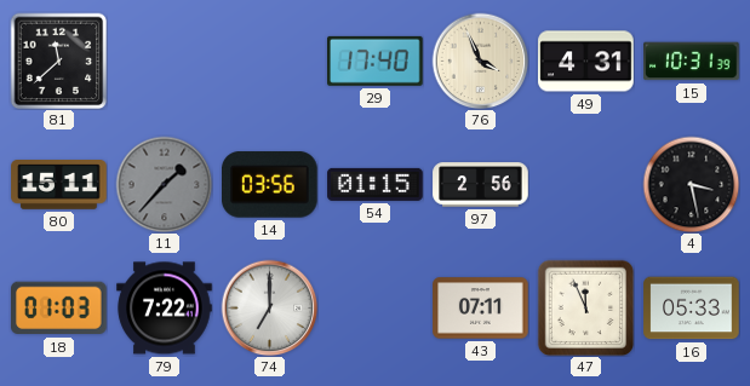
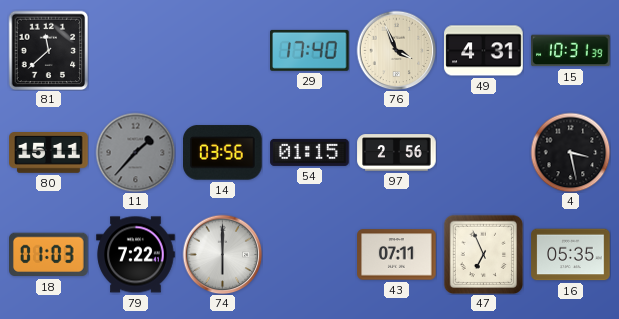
74: 7:00 -> 6:00 (222, 254)
47: 11:56 -> 6:56 (483, 254)
16: 05:33 -> 05:35 (571, 255)
